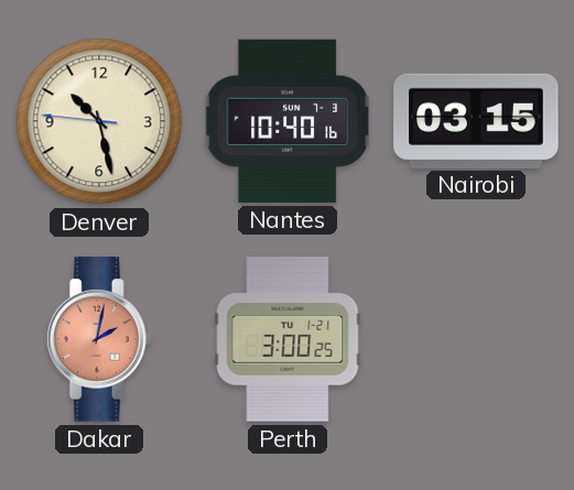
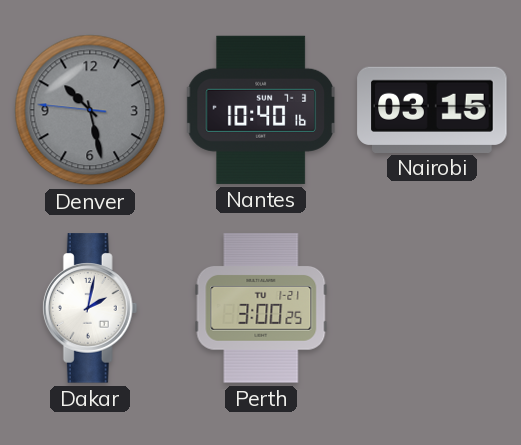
Denver dial: cream -> grey (90, 110)
Dakar dial: salmon -> white (90, 308)
